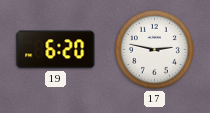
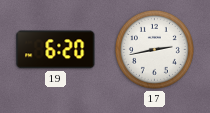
17: 2:47 -> 2:43 (154, 49)
